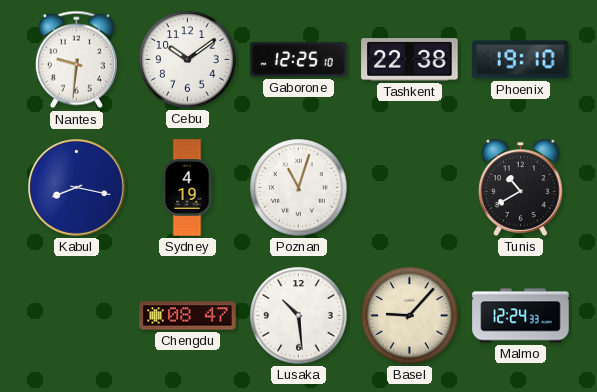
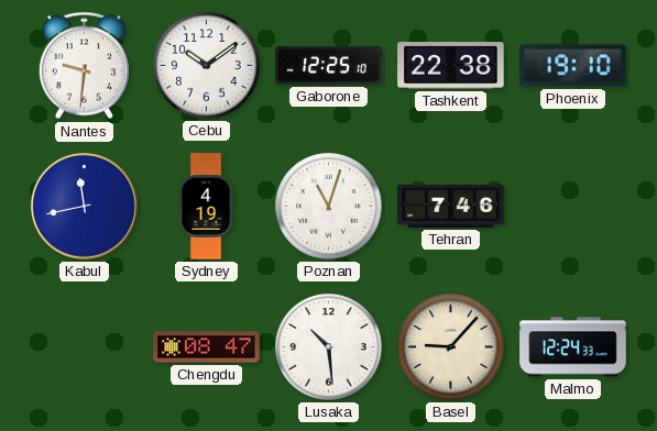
Kabul: 8:17 -> 11:43 (85, 207)
Tehran: none -> 7:46 (451, 206)
Tunis: 10:40 -> none (521, 187)
